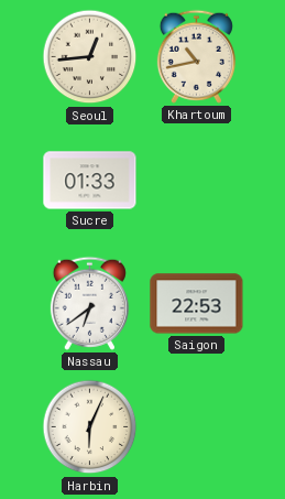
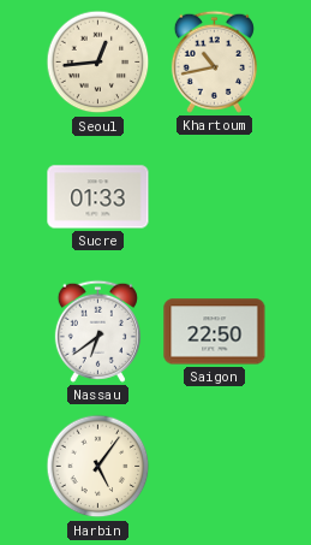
Saigon: 22:53 -> 22:50 (215, 332)
Harbin: 6:04 -> 5:06 (98, 467)
